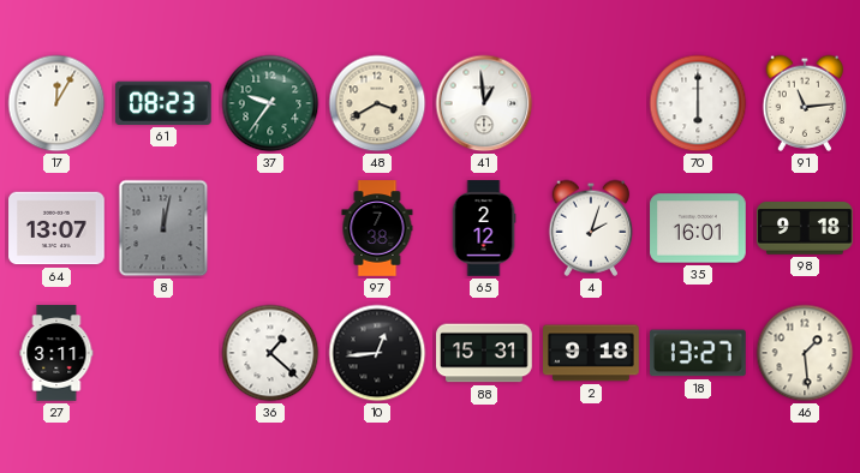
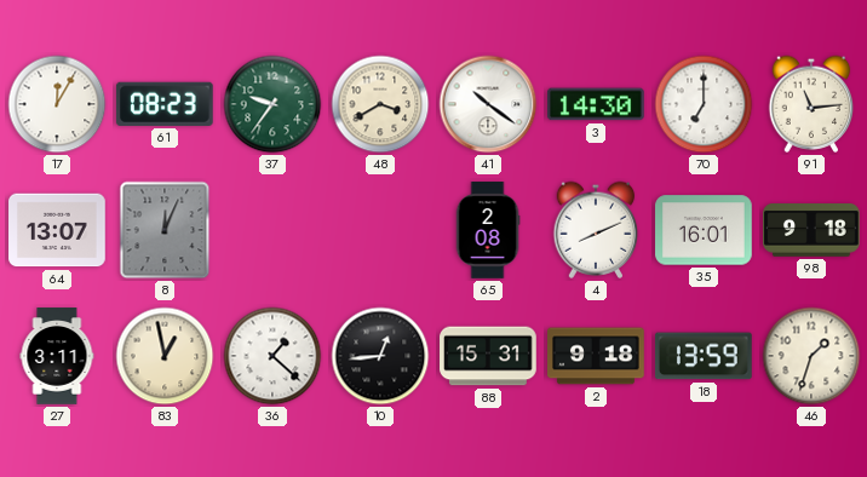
41: 12:59 -> 10:21 (488, 104)
3: none -> 14:30 (597, 104)
70: 6:00 -> 7:00 (704, 104)
8: 12:02 -> 12:04 (165, 230)
97: 7:38 -> none (377, 228)
65: 2:12 -> 2:08 (488, 230)
4: 2:03 -> 8:11 (596, 230)
83: none -> 12:58 (165, 356)
18: 13:27 -> 13:59 (705, 356)
46: 1:29 -> 1:33 (811, 356)
